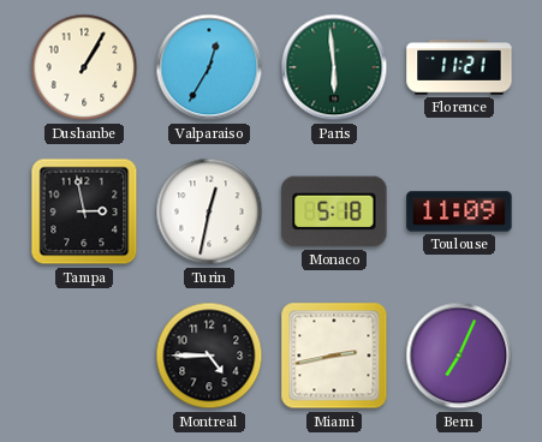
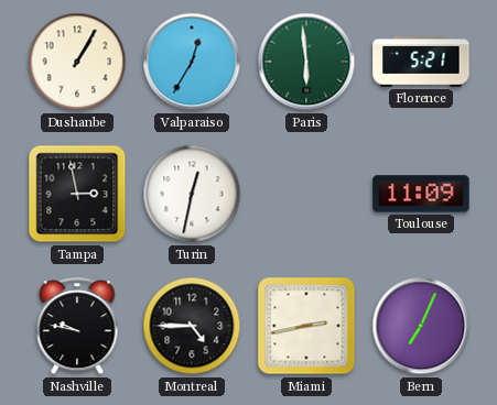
Florence: 11:21 -> 5:21 (421, 62)
Monaco: 5:18 -> none (334, 211)
Nashville: none -> 9:47 (77, 327)
